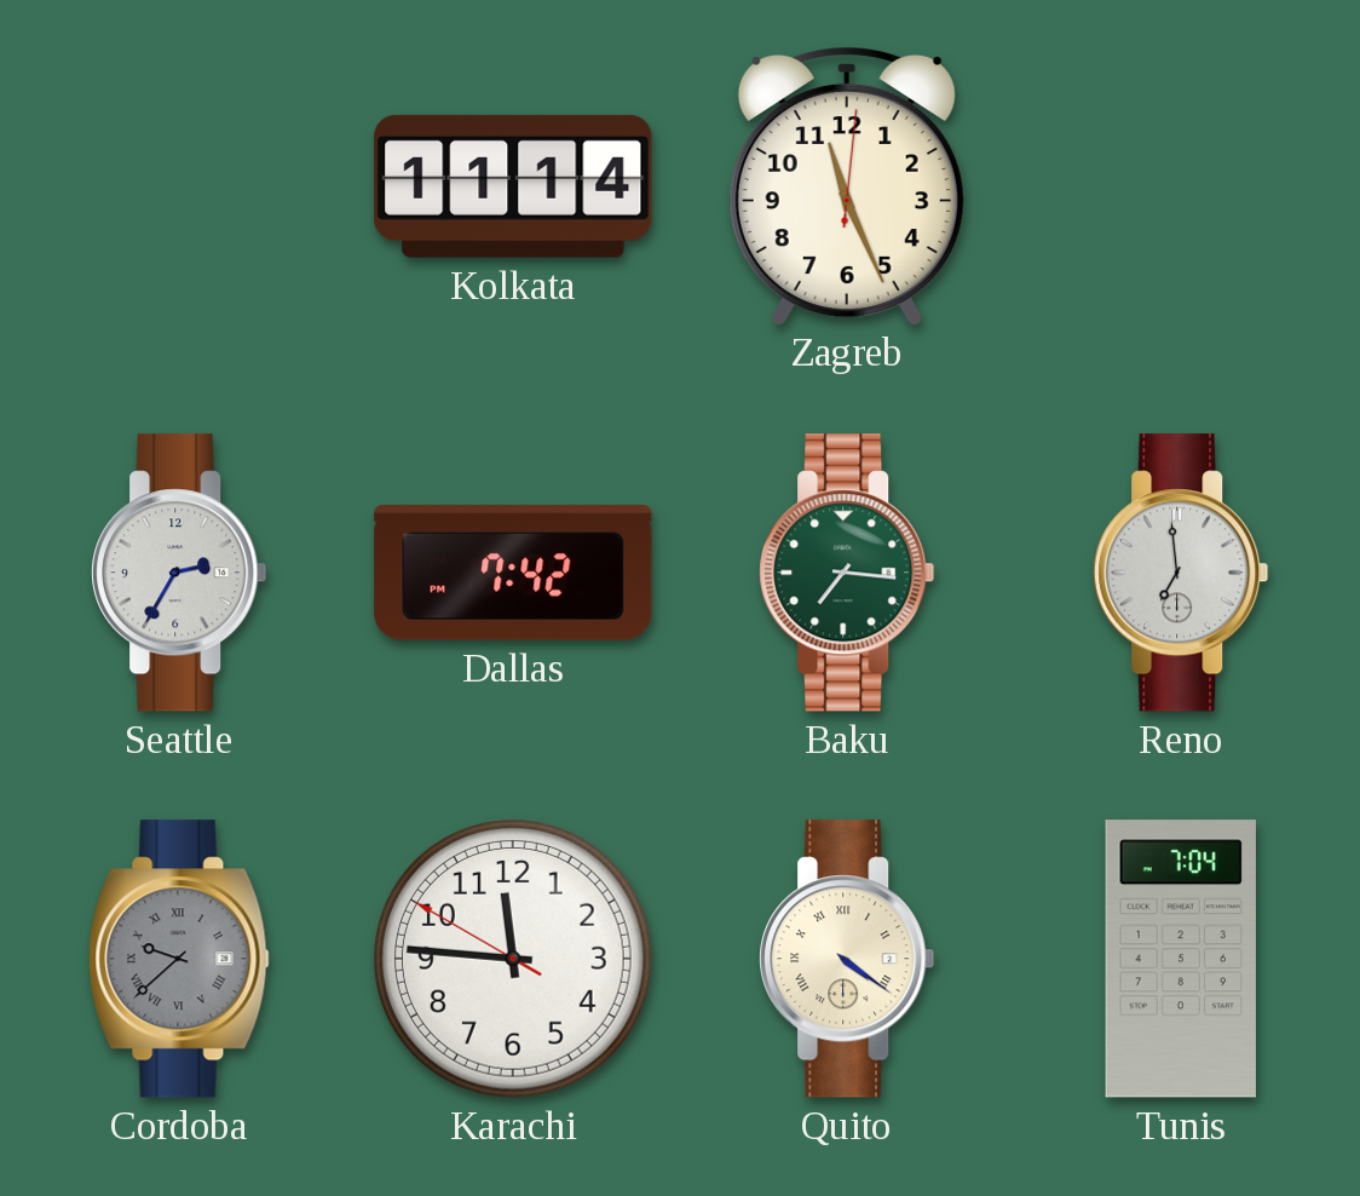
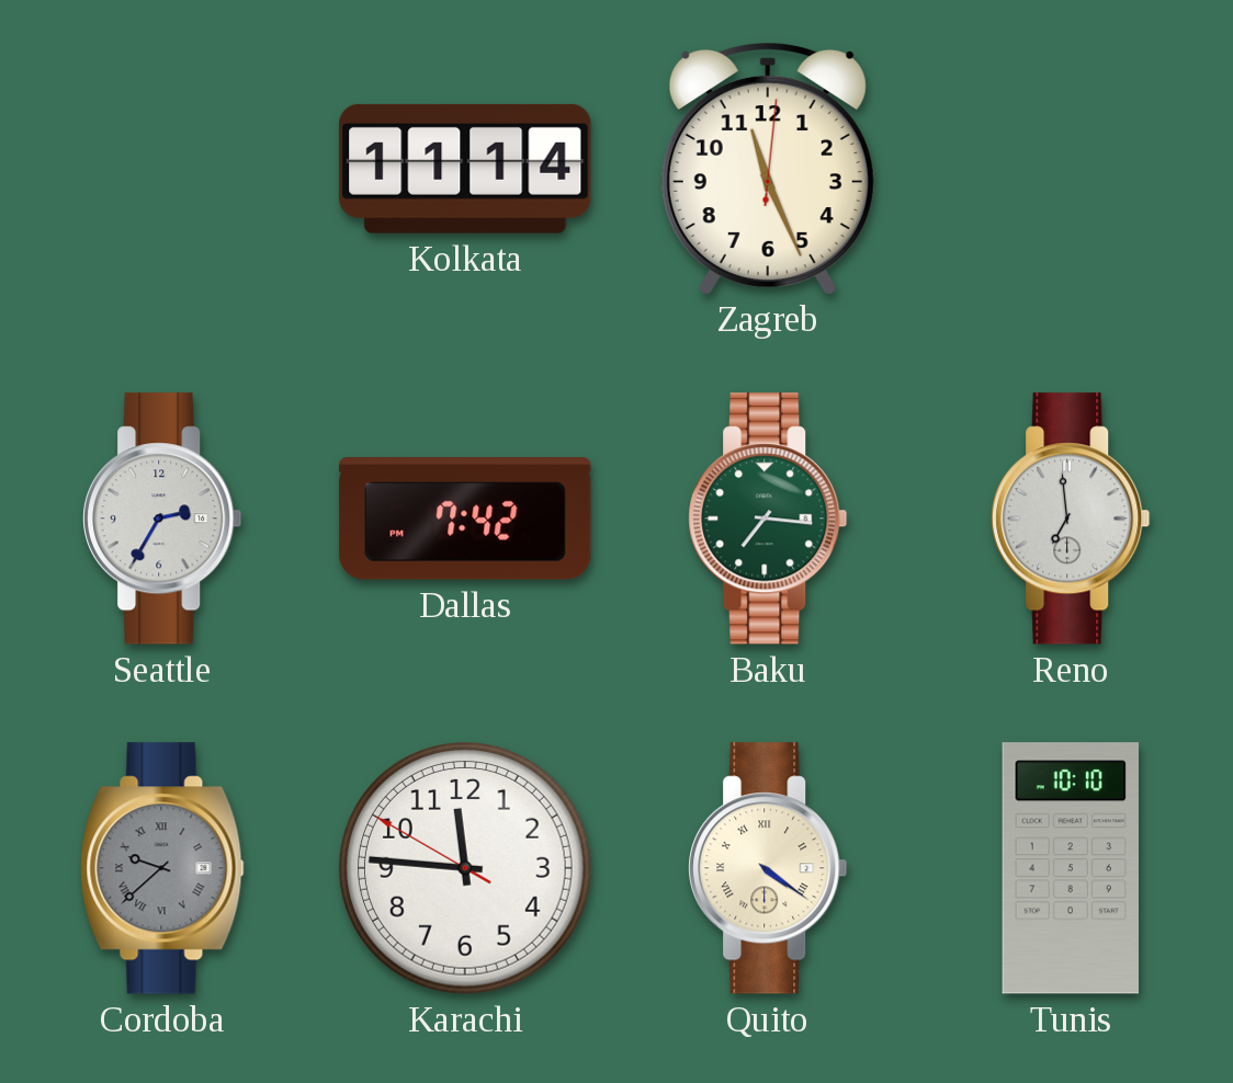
Tunis: 7:04 -> 10:10 (1071, 868)
